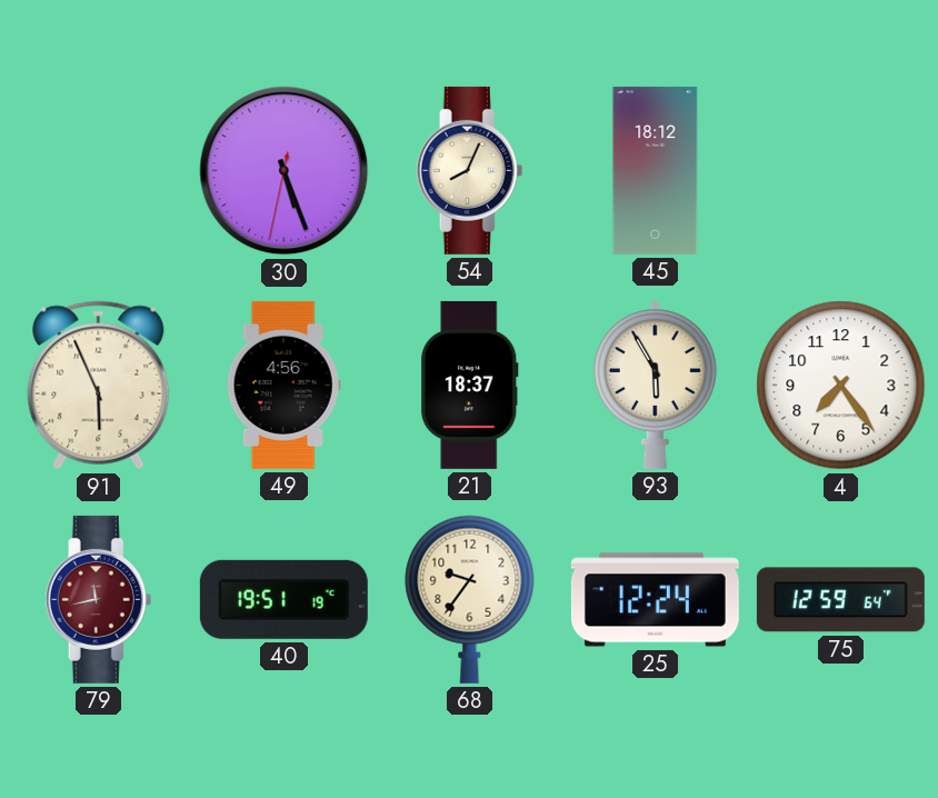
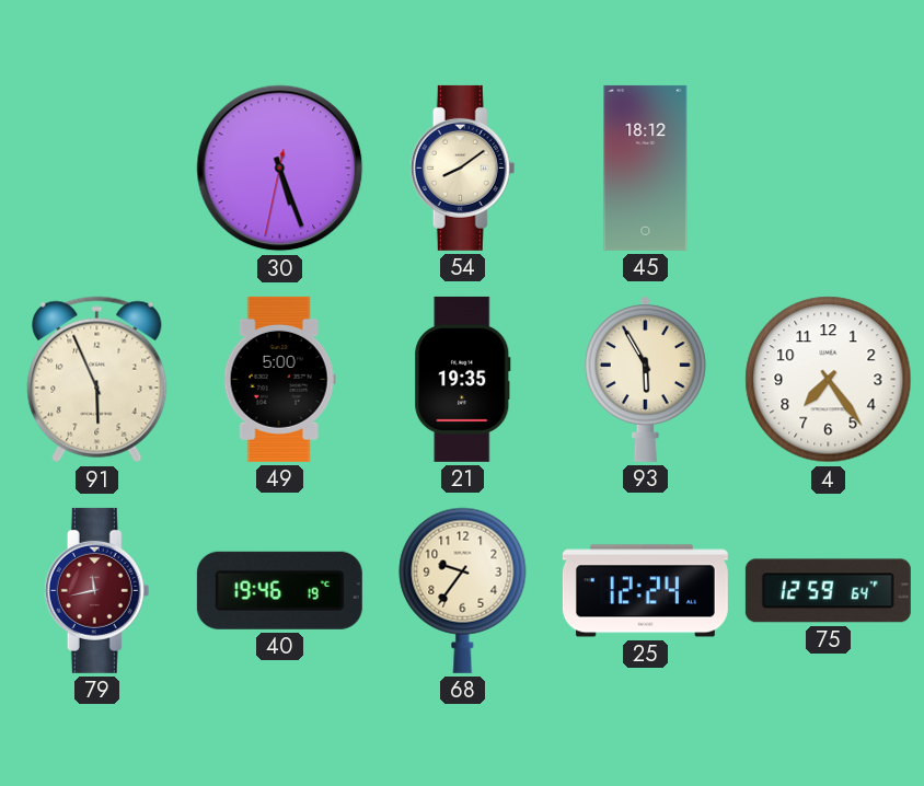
54: 8:04 -> 8:09 (463, 167)
49: 4:56 -> 5:00 (279, 379)
21: 18:37 -> 19:35 (463, 379)
40: 19:51 -> 19:46 (279, 590)
